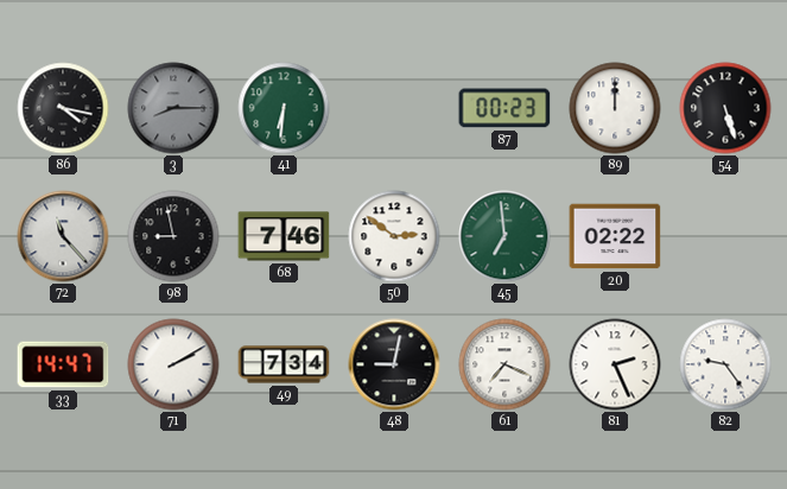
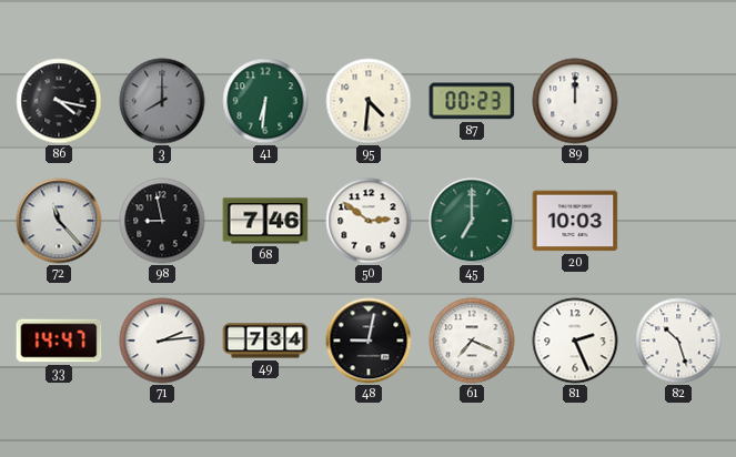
3: 8:15 -> 8:00 (162, 101)
95: none -> 4:31 (369, 101)
54: 5:27 -> none (725, 108)
45: 6:59 -> 7:00 (472, 221)
20: 02:22 -> 10:03 (575, 221)
71: 2:10 -> 2:14 (162, 341)
82: 9:24 -> 10:27 (678, 341)
